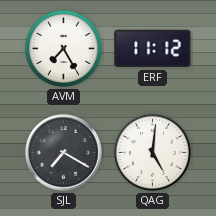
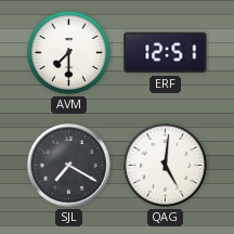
AVM: 7:25 -> 7:30 (68, 52)
ERF: 11:12 -> 12:51 (166, 53)
